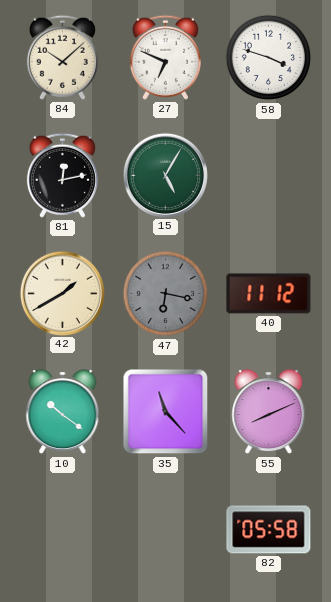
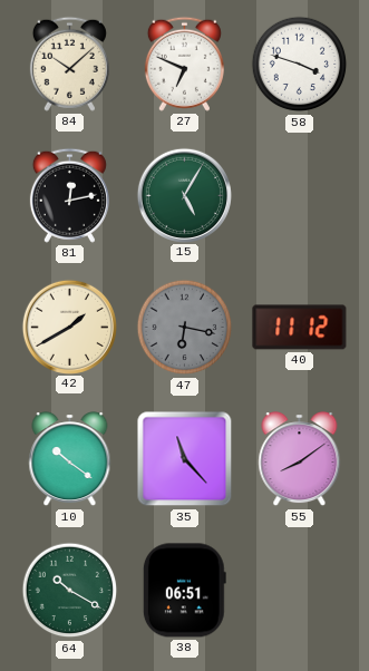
55: 8:11 -> 8:09 (300, 459)
64: none -> 10:20 (70, 591)
38: none -> 06:51 (184, 591)
82: 05:58 -> none (269, 530)
